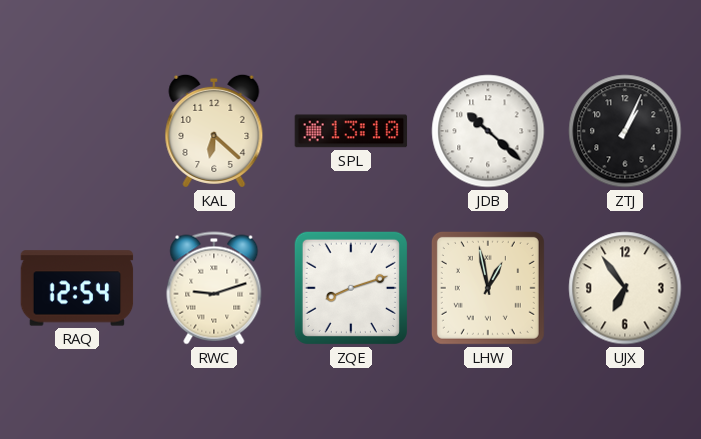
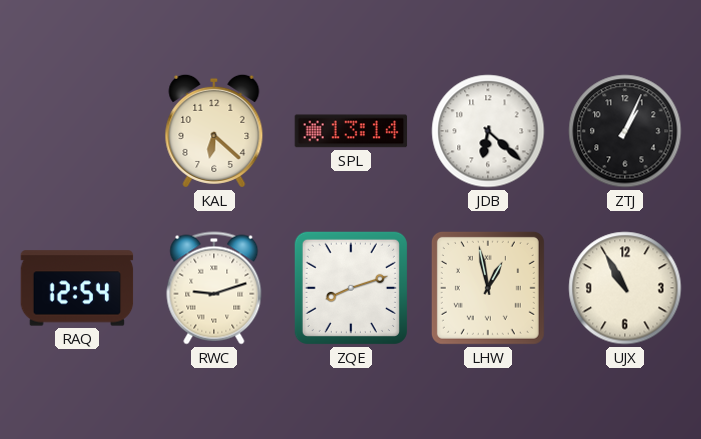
SPL: 13:10 -> 13:14 (351, 131)
JDB: 10:22 -> 6:22 (488, 131)
UJX: 6:54 -> 10:55 (625, 288)
